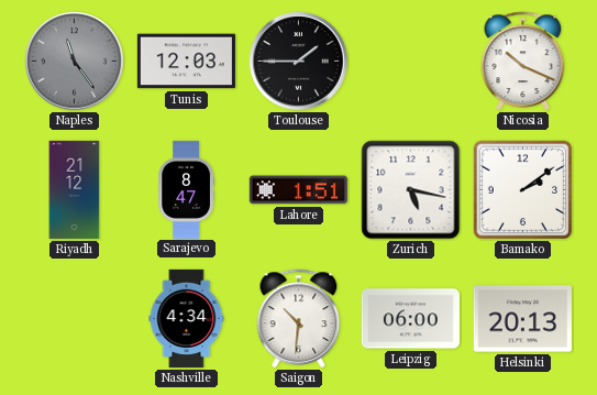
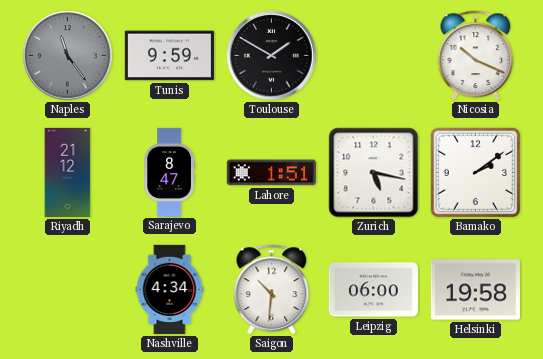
Tunis: 12:03 -> 9:59 (169, 56)
Toulouse: 1:45 -> 1:50 (272, 56)
Helsinki: 20:13 -> 19:58 (475, 290)
